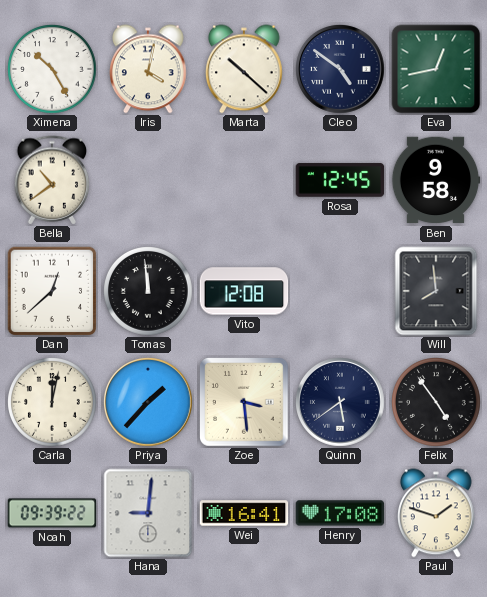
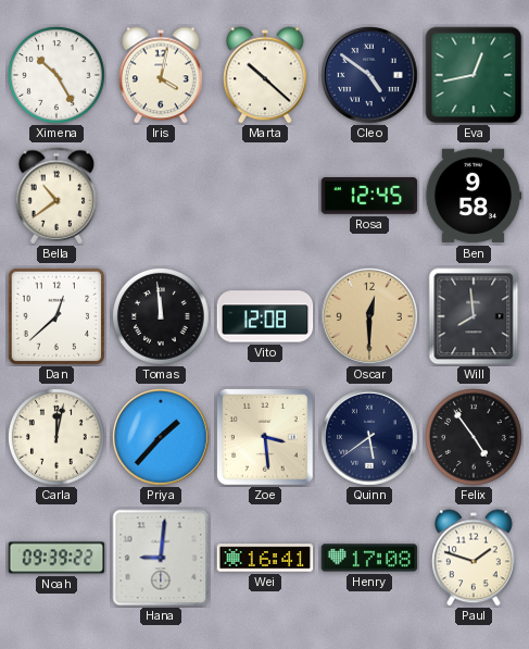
Oscar: none -> 12:30 (370, 317)
